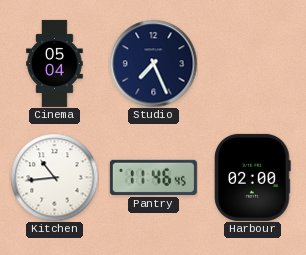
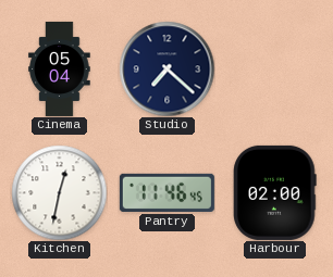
Studio: 7:26 -> 7:22 (166, 68)
Kitchen: 10:44 -> 12:32 (59, 192)
